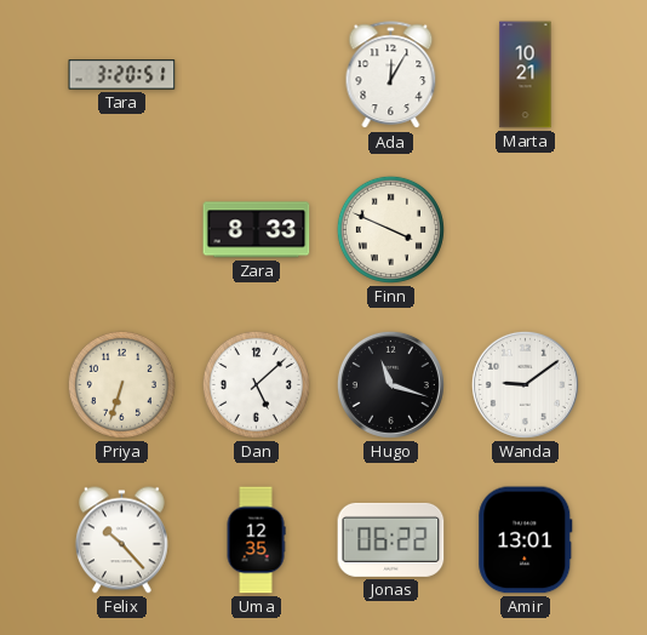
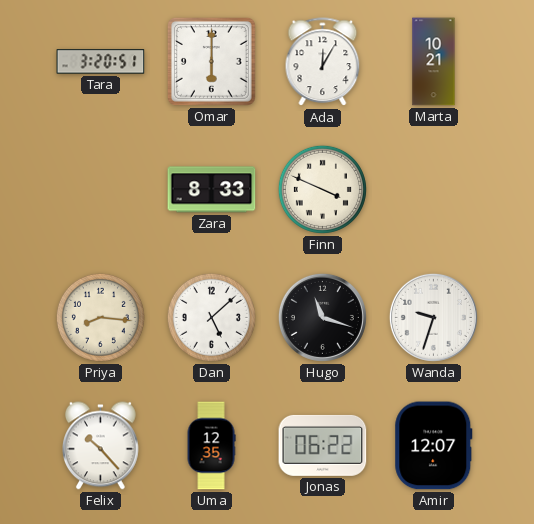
Omar: none -> 6:00 (211, 61)
Priya: 6:33 -> 8:16 (100, 317)
Wanda: 9:09 -> 9:33 (433, 317)
Amir: 13:01 -> 12:07 (434, 446)
